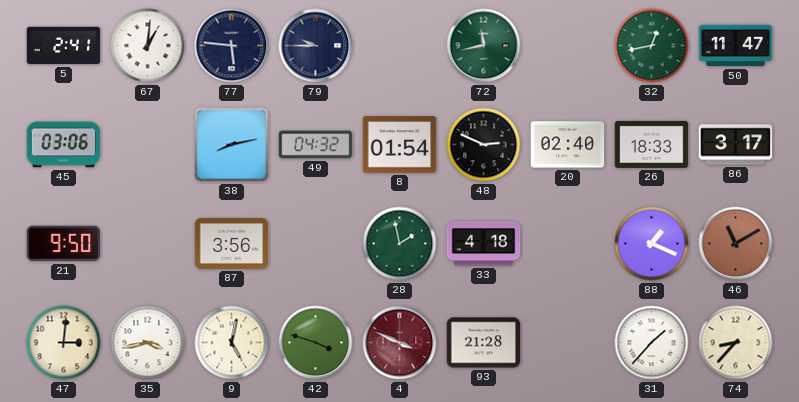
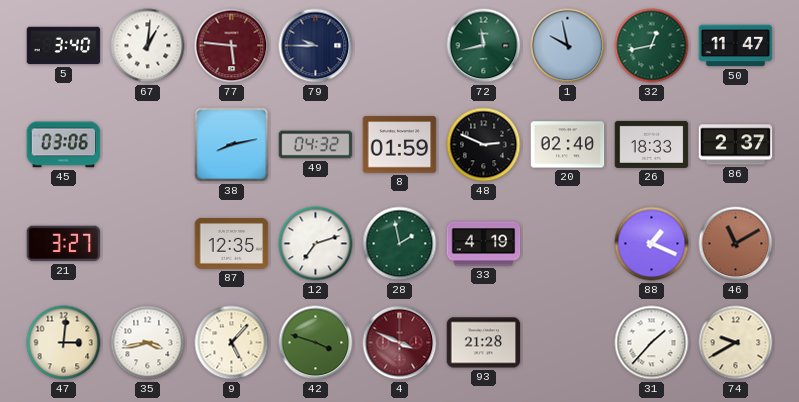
5: 2:41 -> 3:40 (64, 46)
77 dial: navy -> burgundy (232, 46)
1: none -> 9:58 (568, 46)
8: 01:54 -> 01:59 (400, 145)
86: 3:17 -> 2:37 (736, 145)
21: 9:50 -> 3:27 (64, 244)
87: 3:56 -> 12:35 (232, 243)
12: none -> 7:12 (316, 244)
33: 4:18 -> 4:19 (484, 244)
9: 5:02 -> 5:07 (232, 343)
74: 8:37 -> 9:40 (736, 343)
